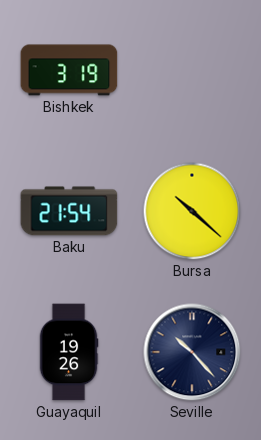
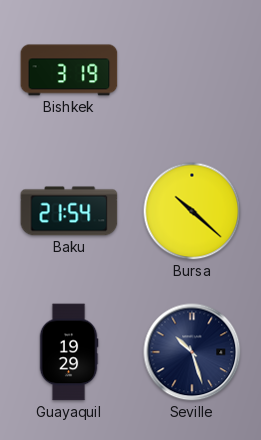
Guayaquil: 19:26 -> 19:29 (69, 352)
Seville: 10:23 -> 10:27 (192, 352)
